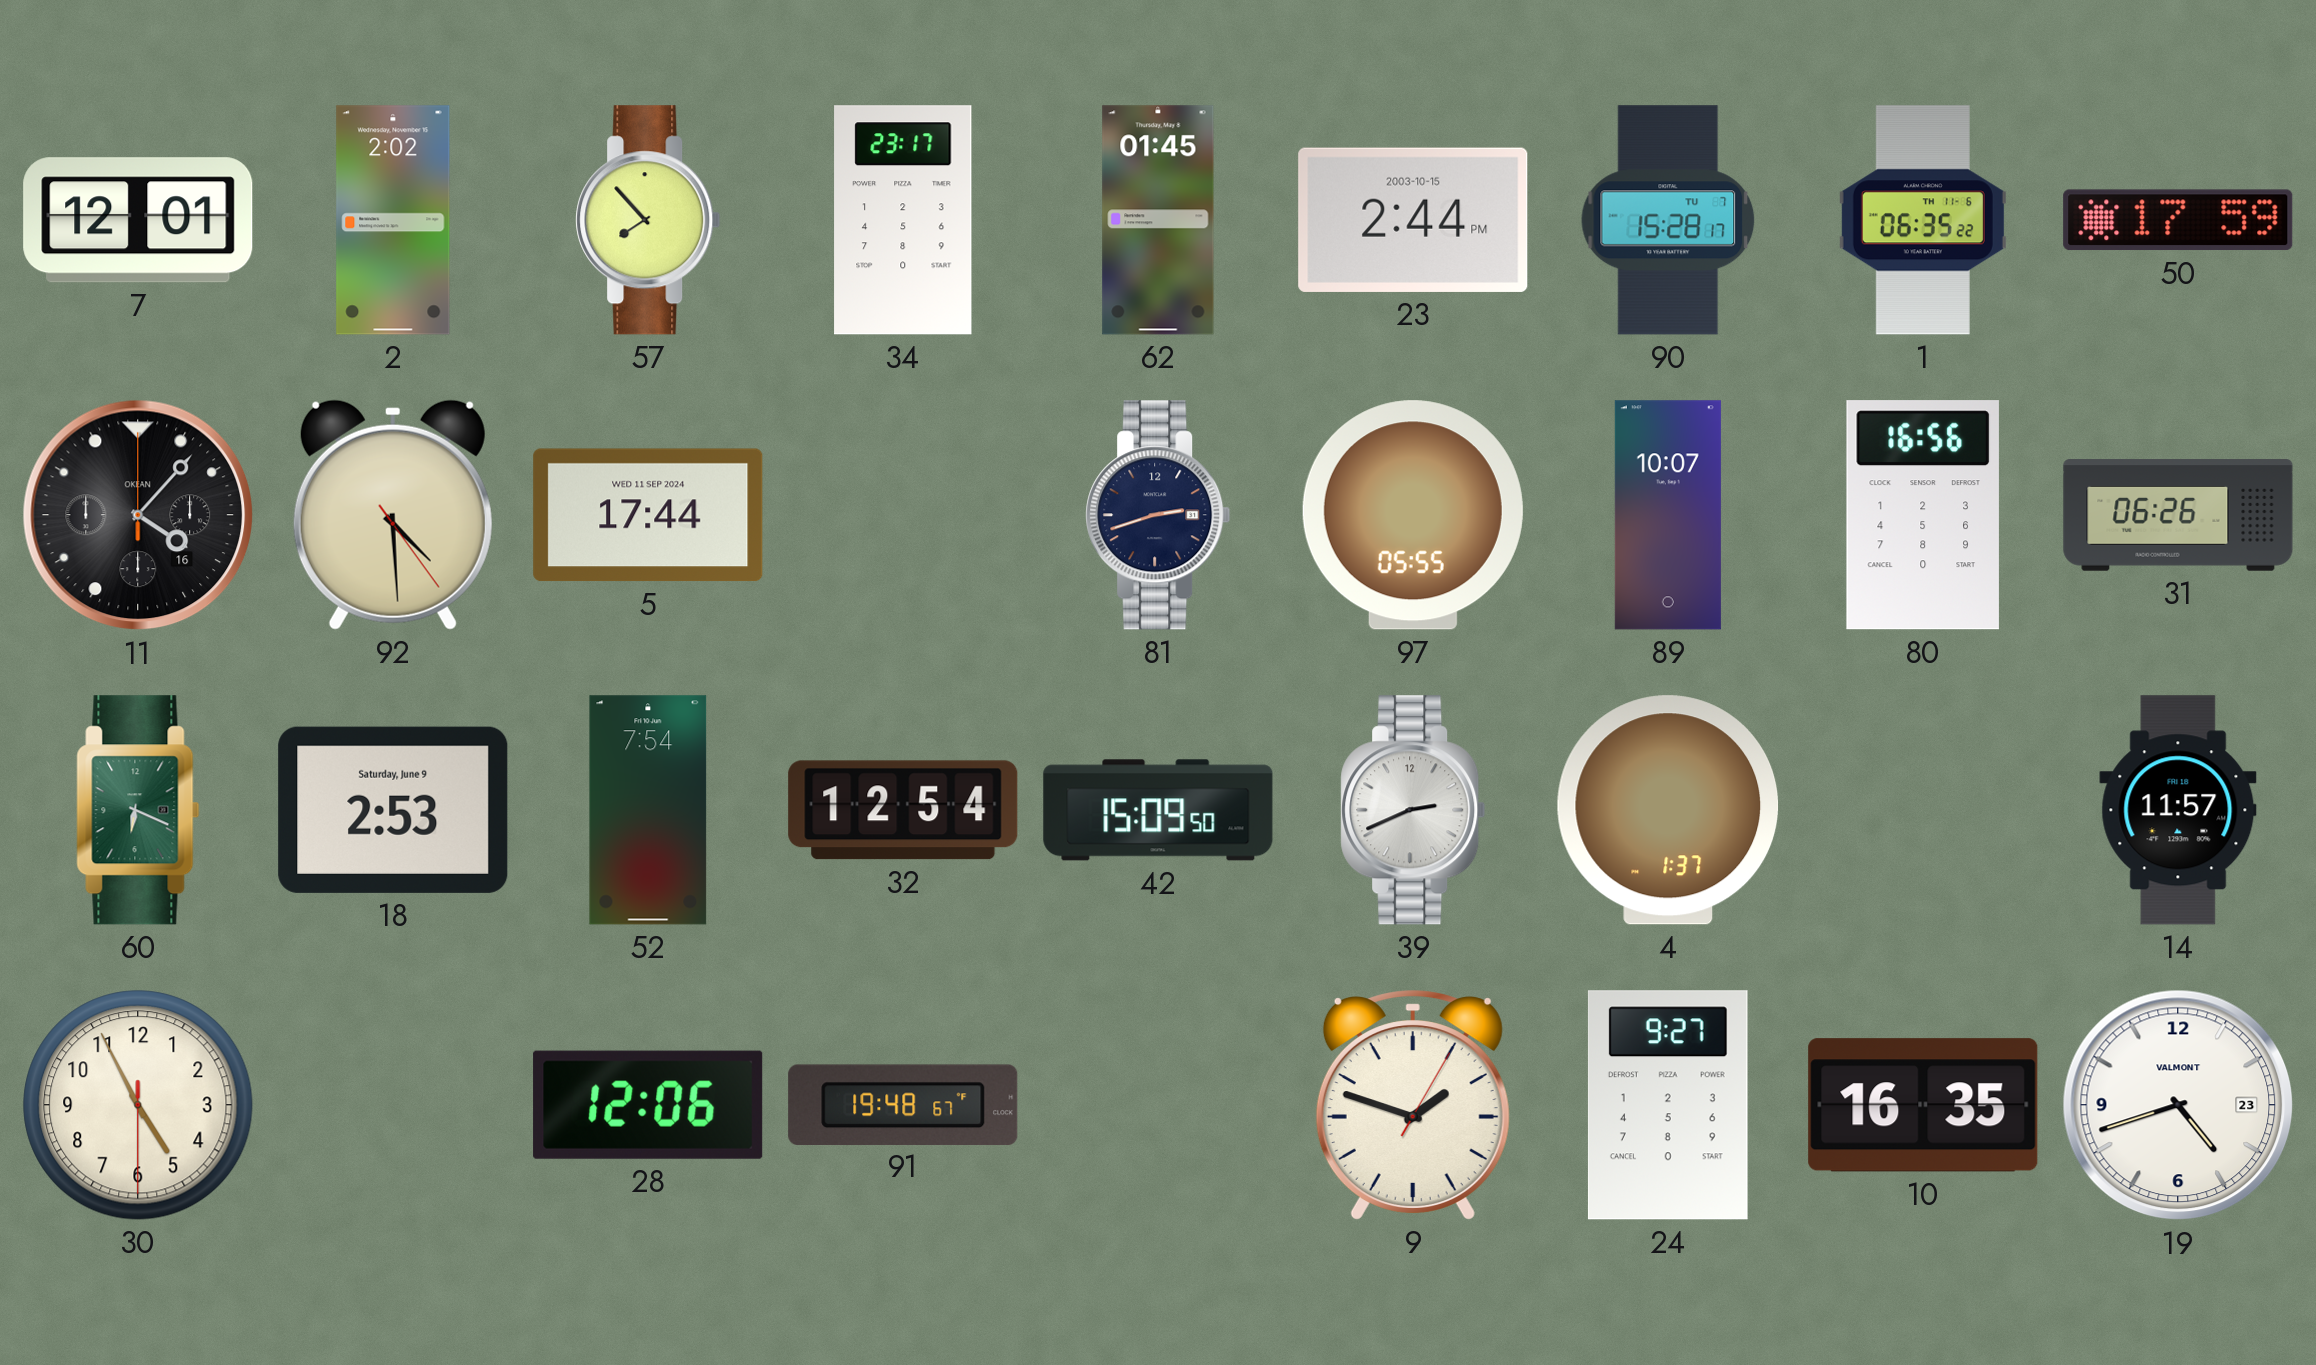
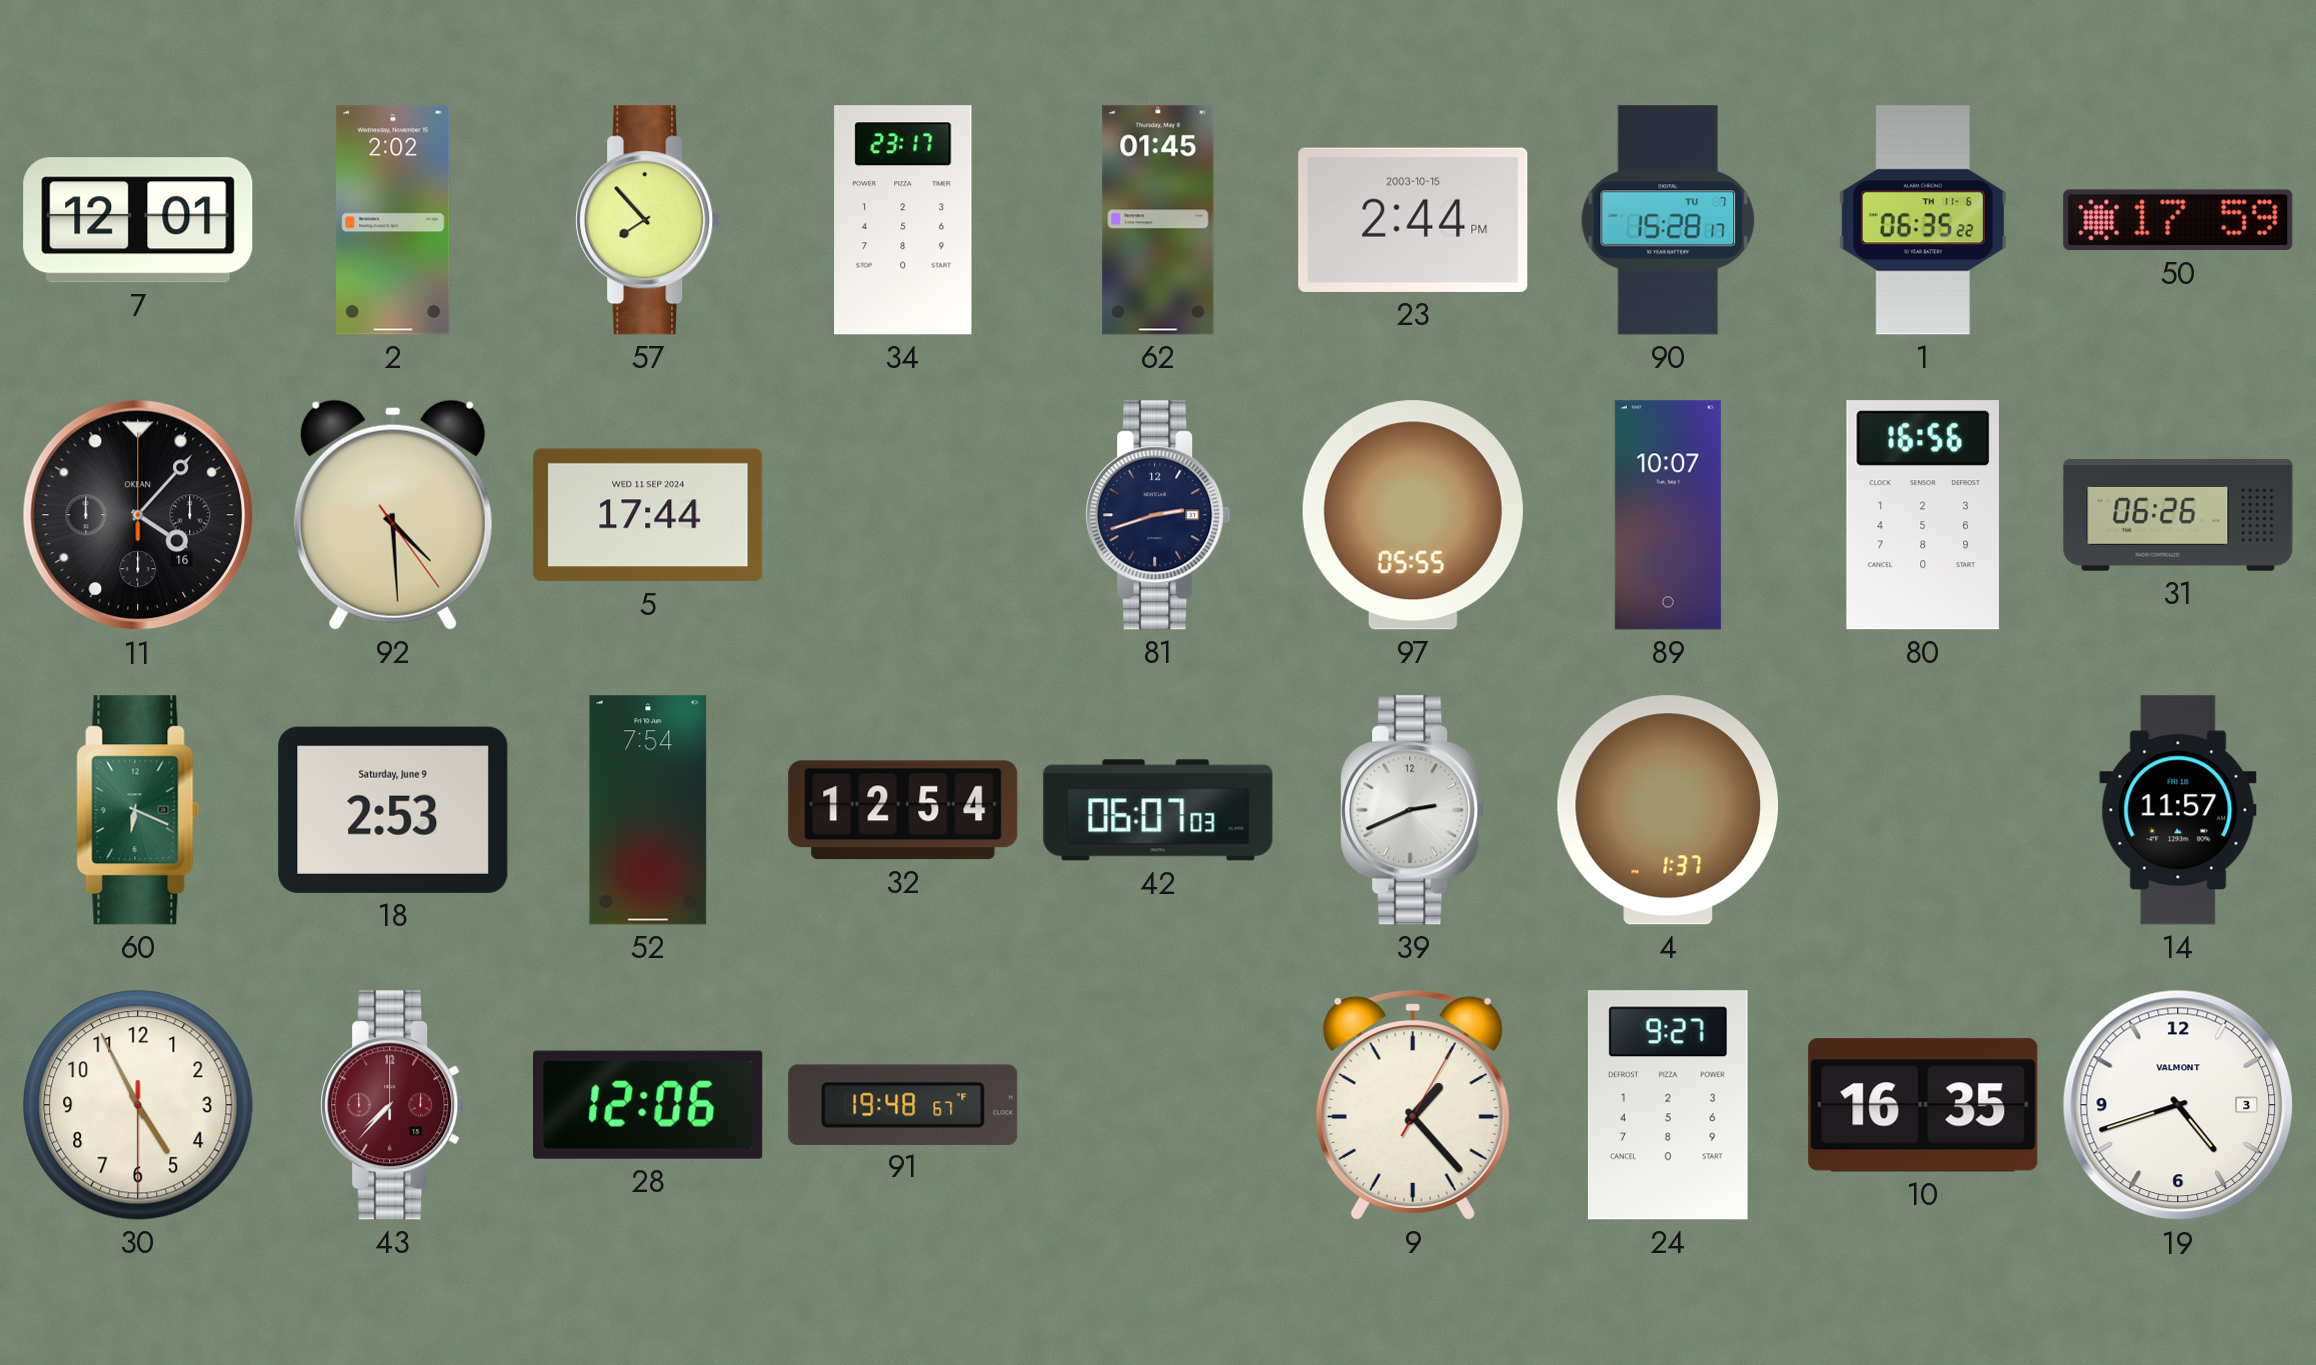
42: 15:09 -> 06:07 (1158, 810)
43: none -> 7:37 (393, 1105)
9: 1:48 -> 1:23 (1413, 1105)
19 date: 23 -> 3 (2178, 1105)
